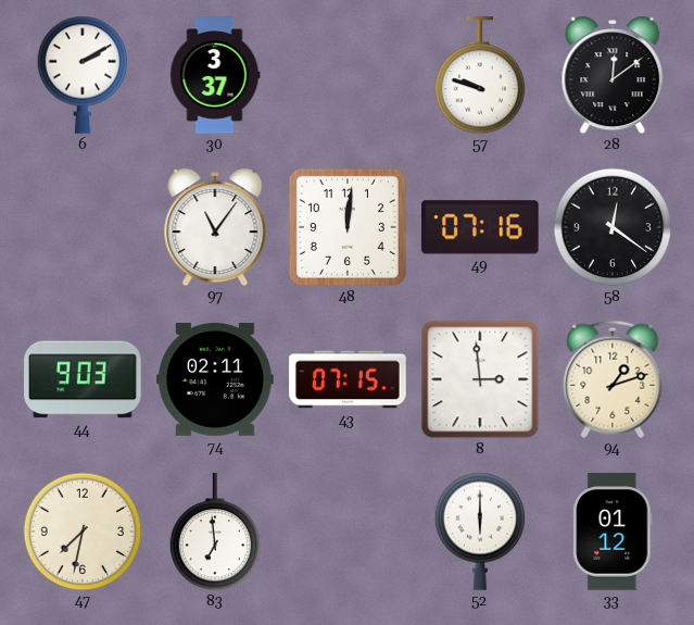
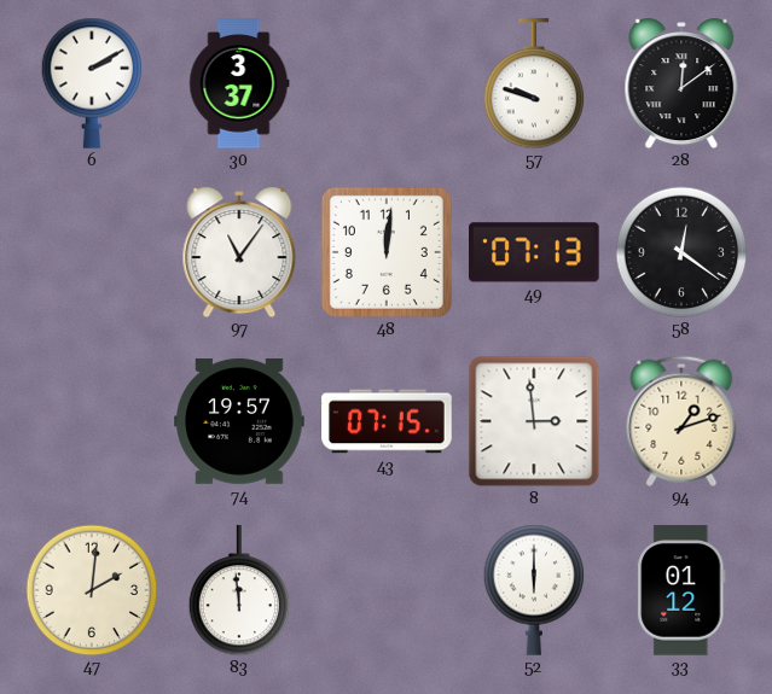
49: 07:16 -> 07:13 (535, 252)
44: 9:03 -> none (83, 379)
74: 02:11 -> 19:57 (239, 421)
47: 7:32 -> 2:01 (92, 590)
83: 6:59 -> 11:59 (239, 590)
